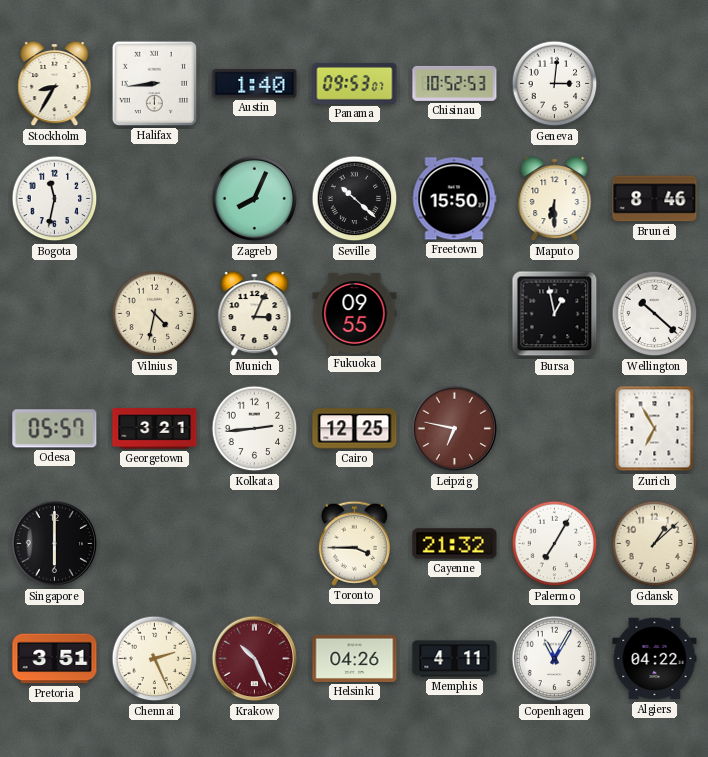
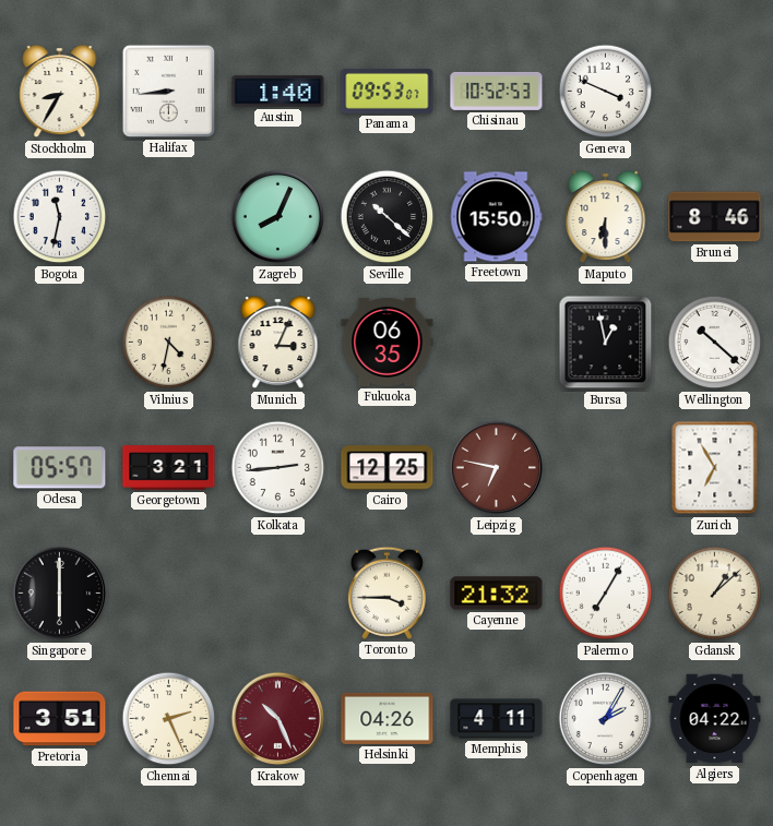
Geneva: 3:01 -> 3:49 (606, 92)
Fukuoka: 09:55 -> 06:35 (388, 342)
Copenhagen: 11:05 -> 2:05 (606, 719)
